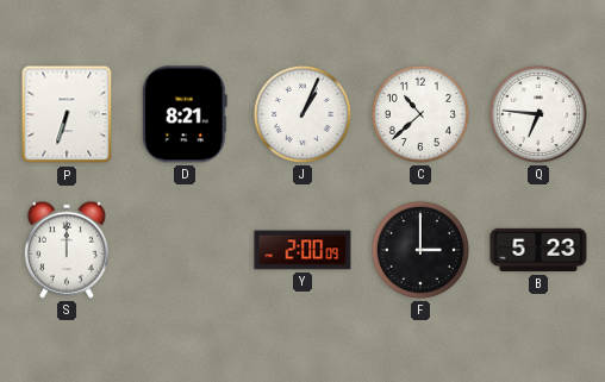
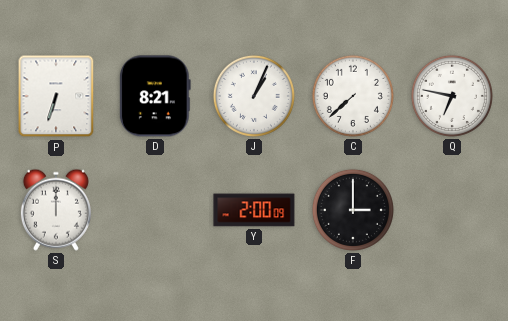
C: 10:38 -> 7:38 (353, 96)
Q: 6:46 -> 6:47 (452, 96)
B: 5:23 -> none (538, 250)
